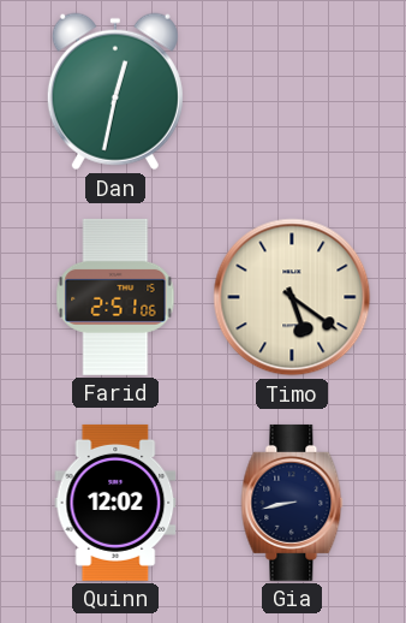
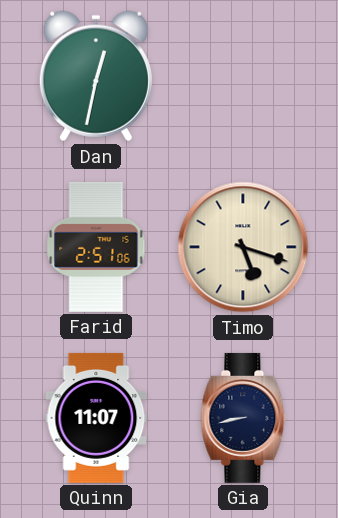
Timo: 5:21 -> 5:18 (243, 247)
Quinn: 12:02 -> 11:07 (96, 418)
